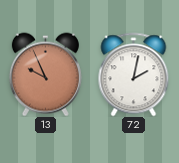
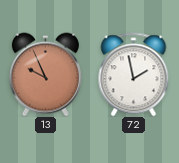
72: 2:02 -> 1:58 (134, 74)
